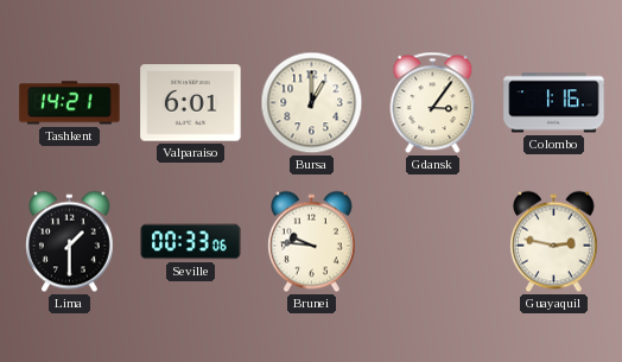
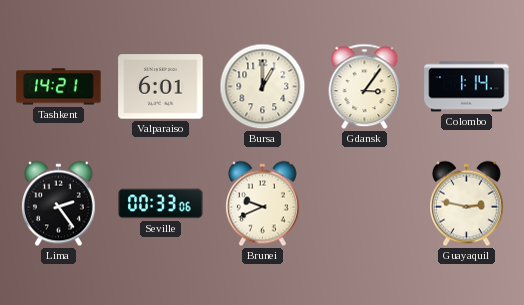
Colombo: 1:16 -> 1:14 (467, 87)
Lima: 1:30 -> 2:24 (59, 204)
Brunei: 9:46 -> 9:41 (263, 204)
